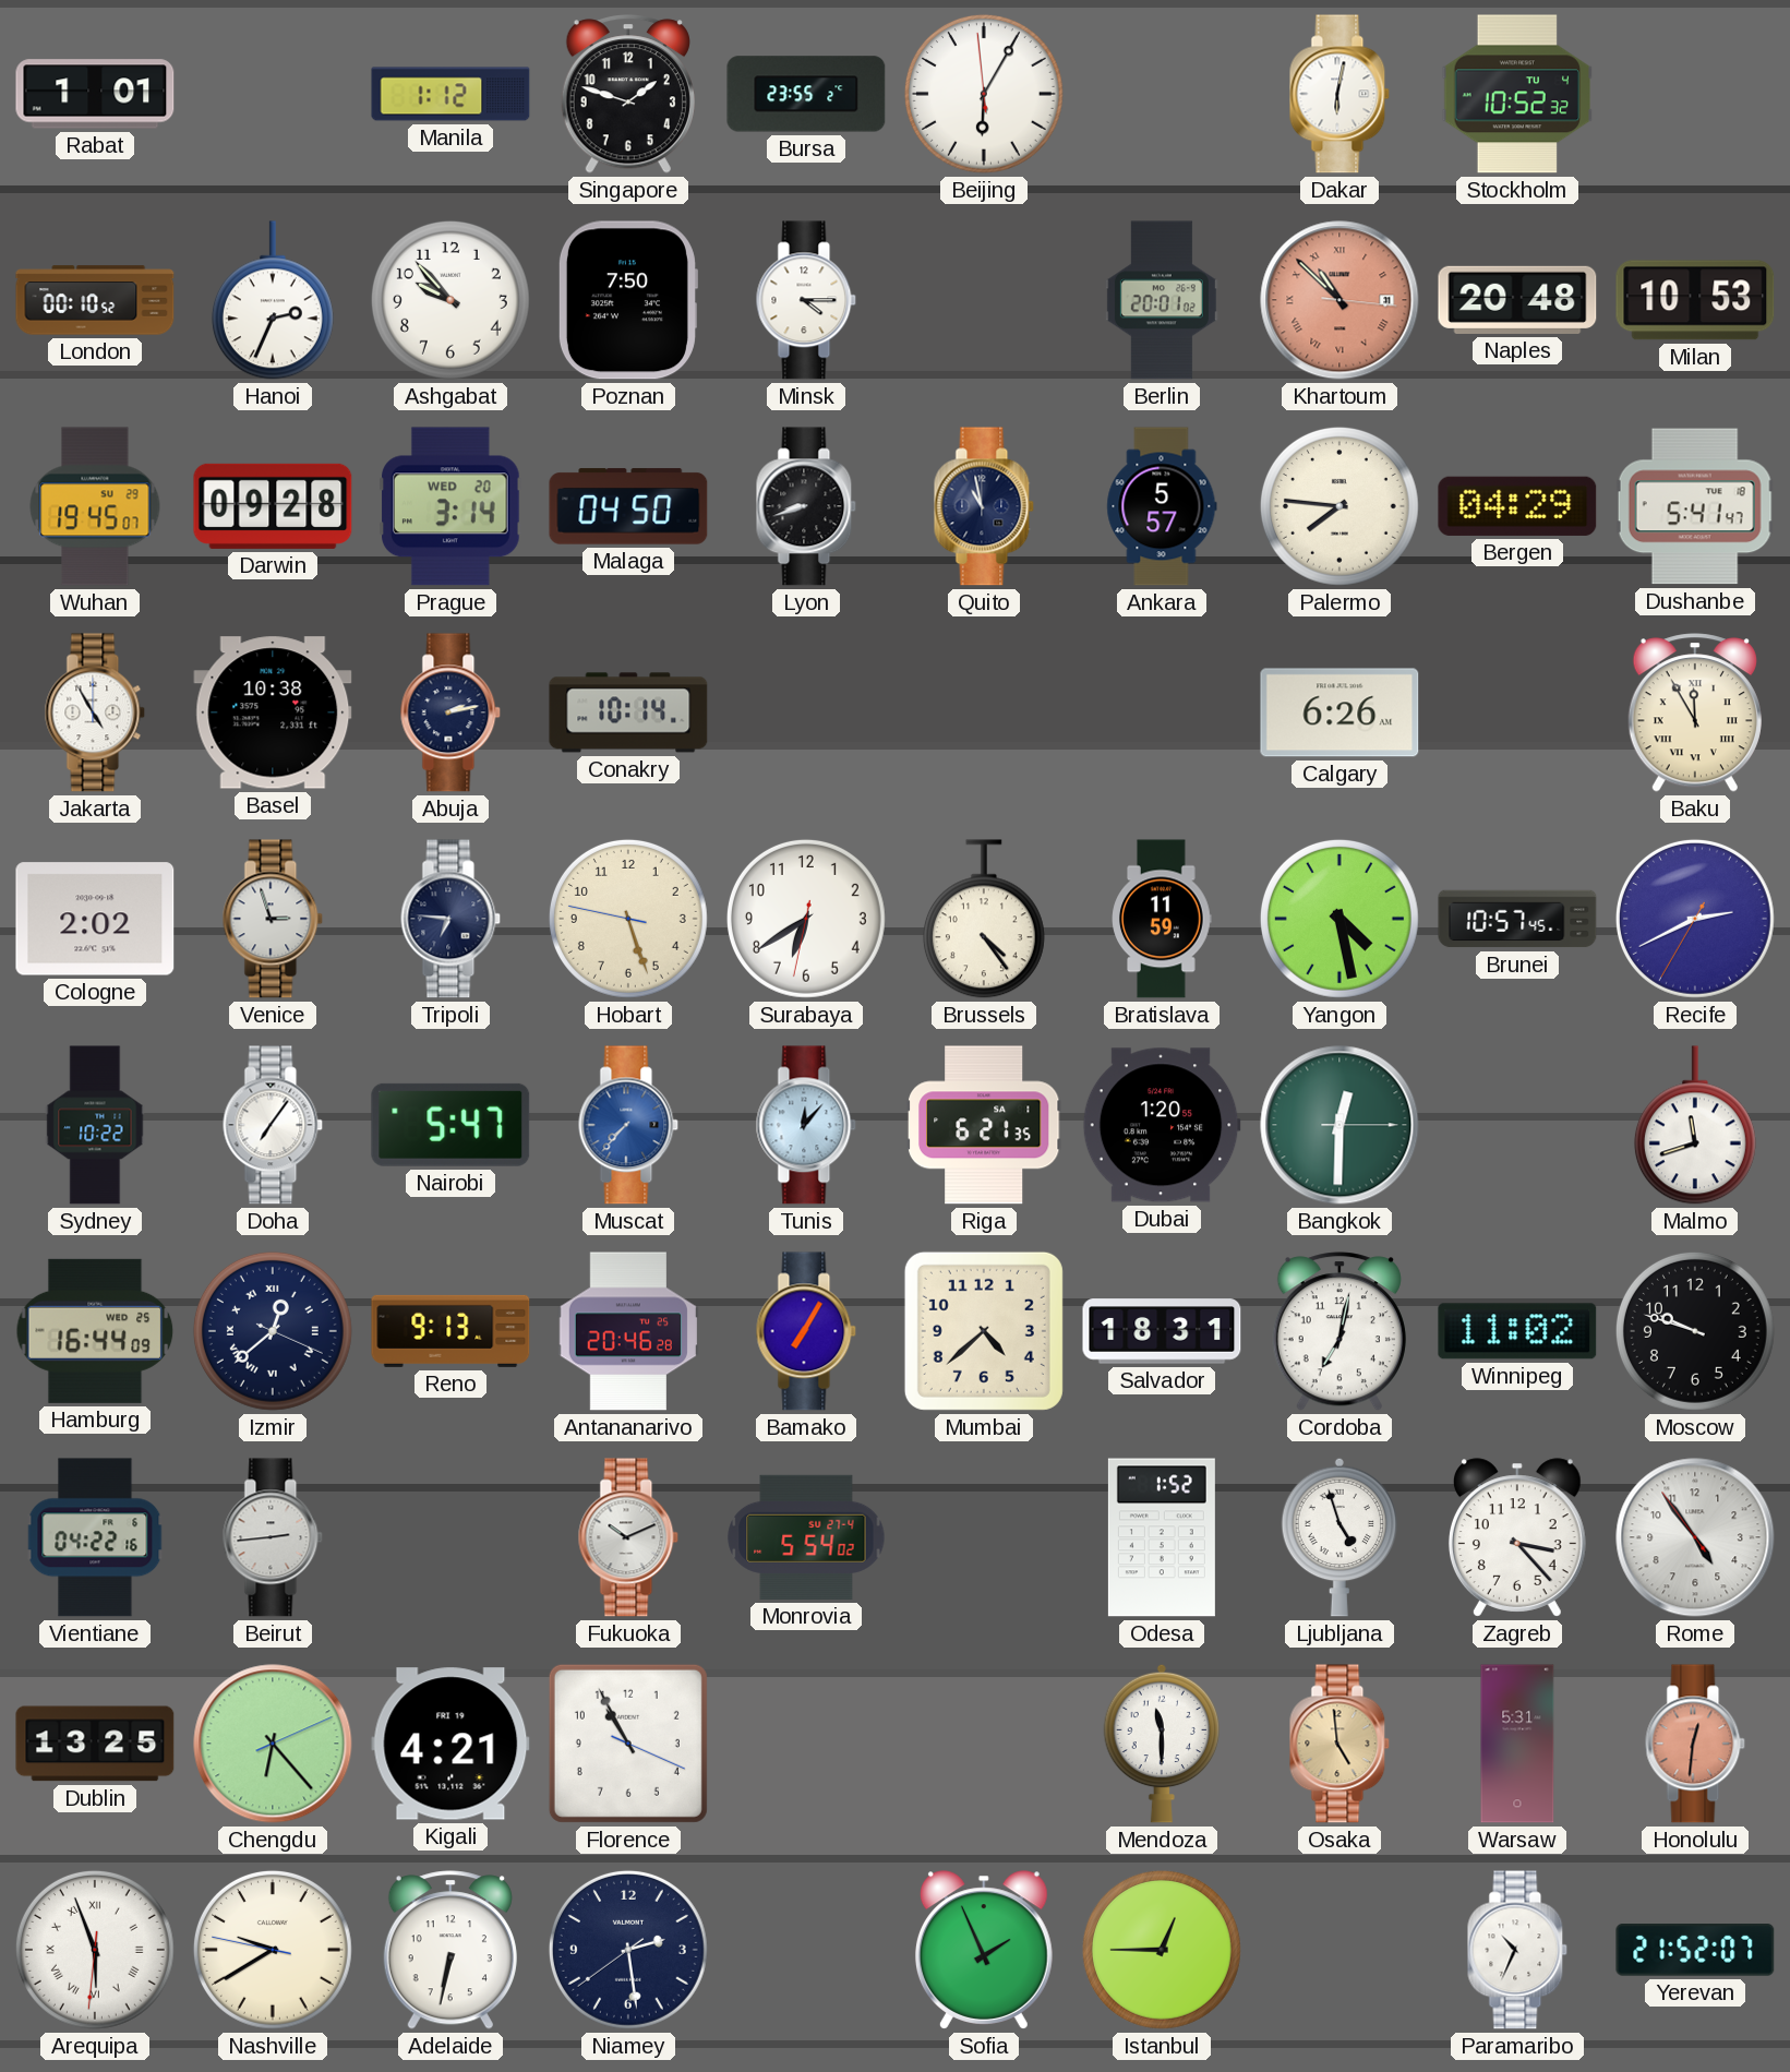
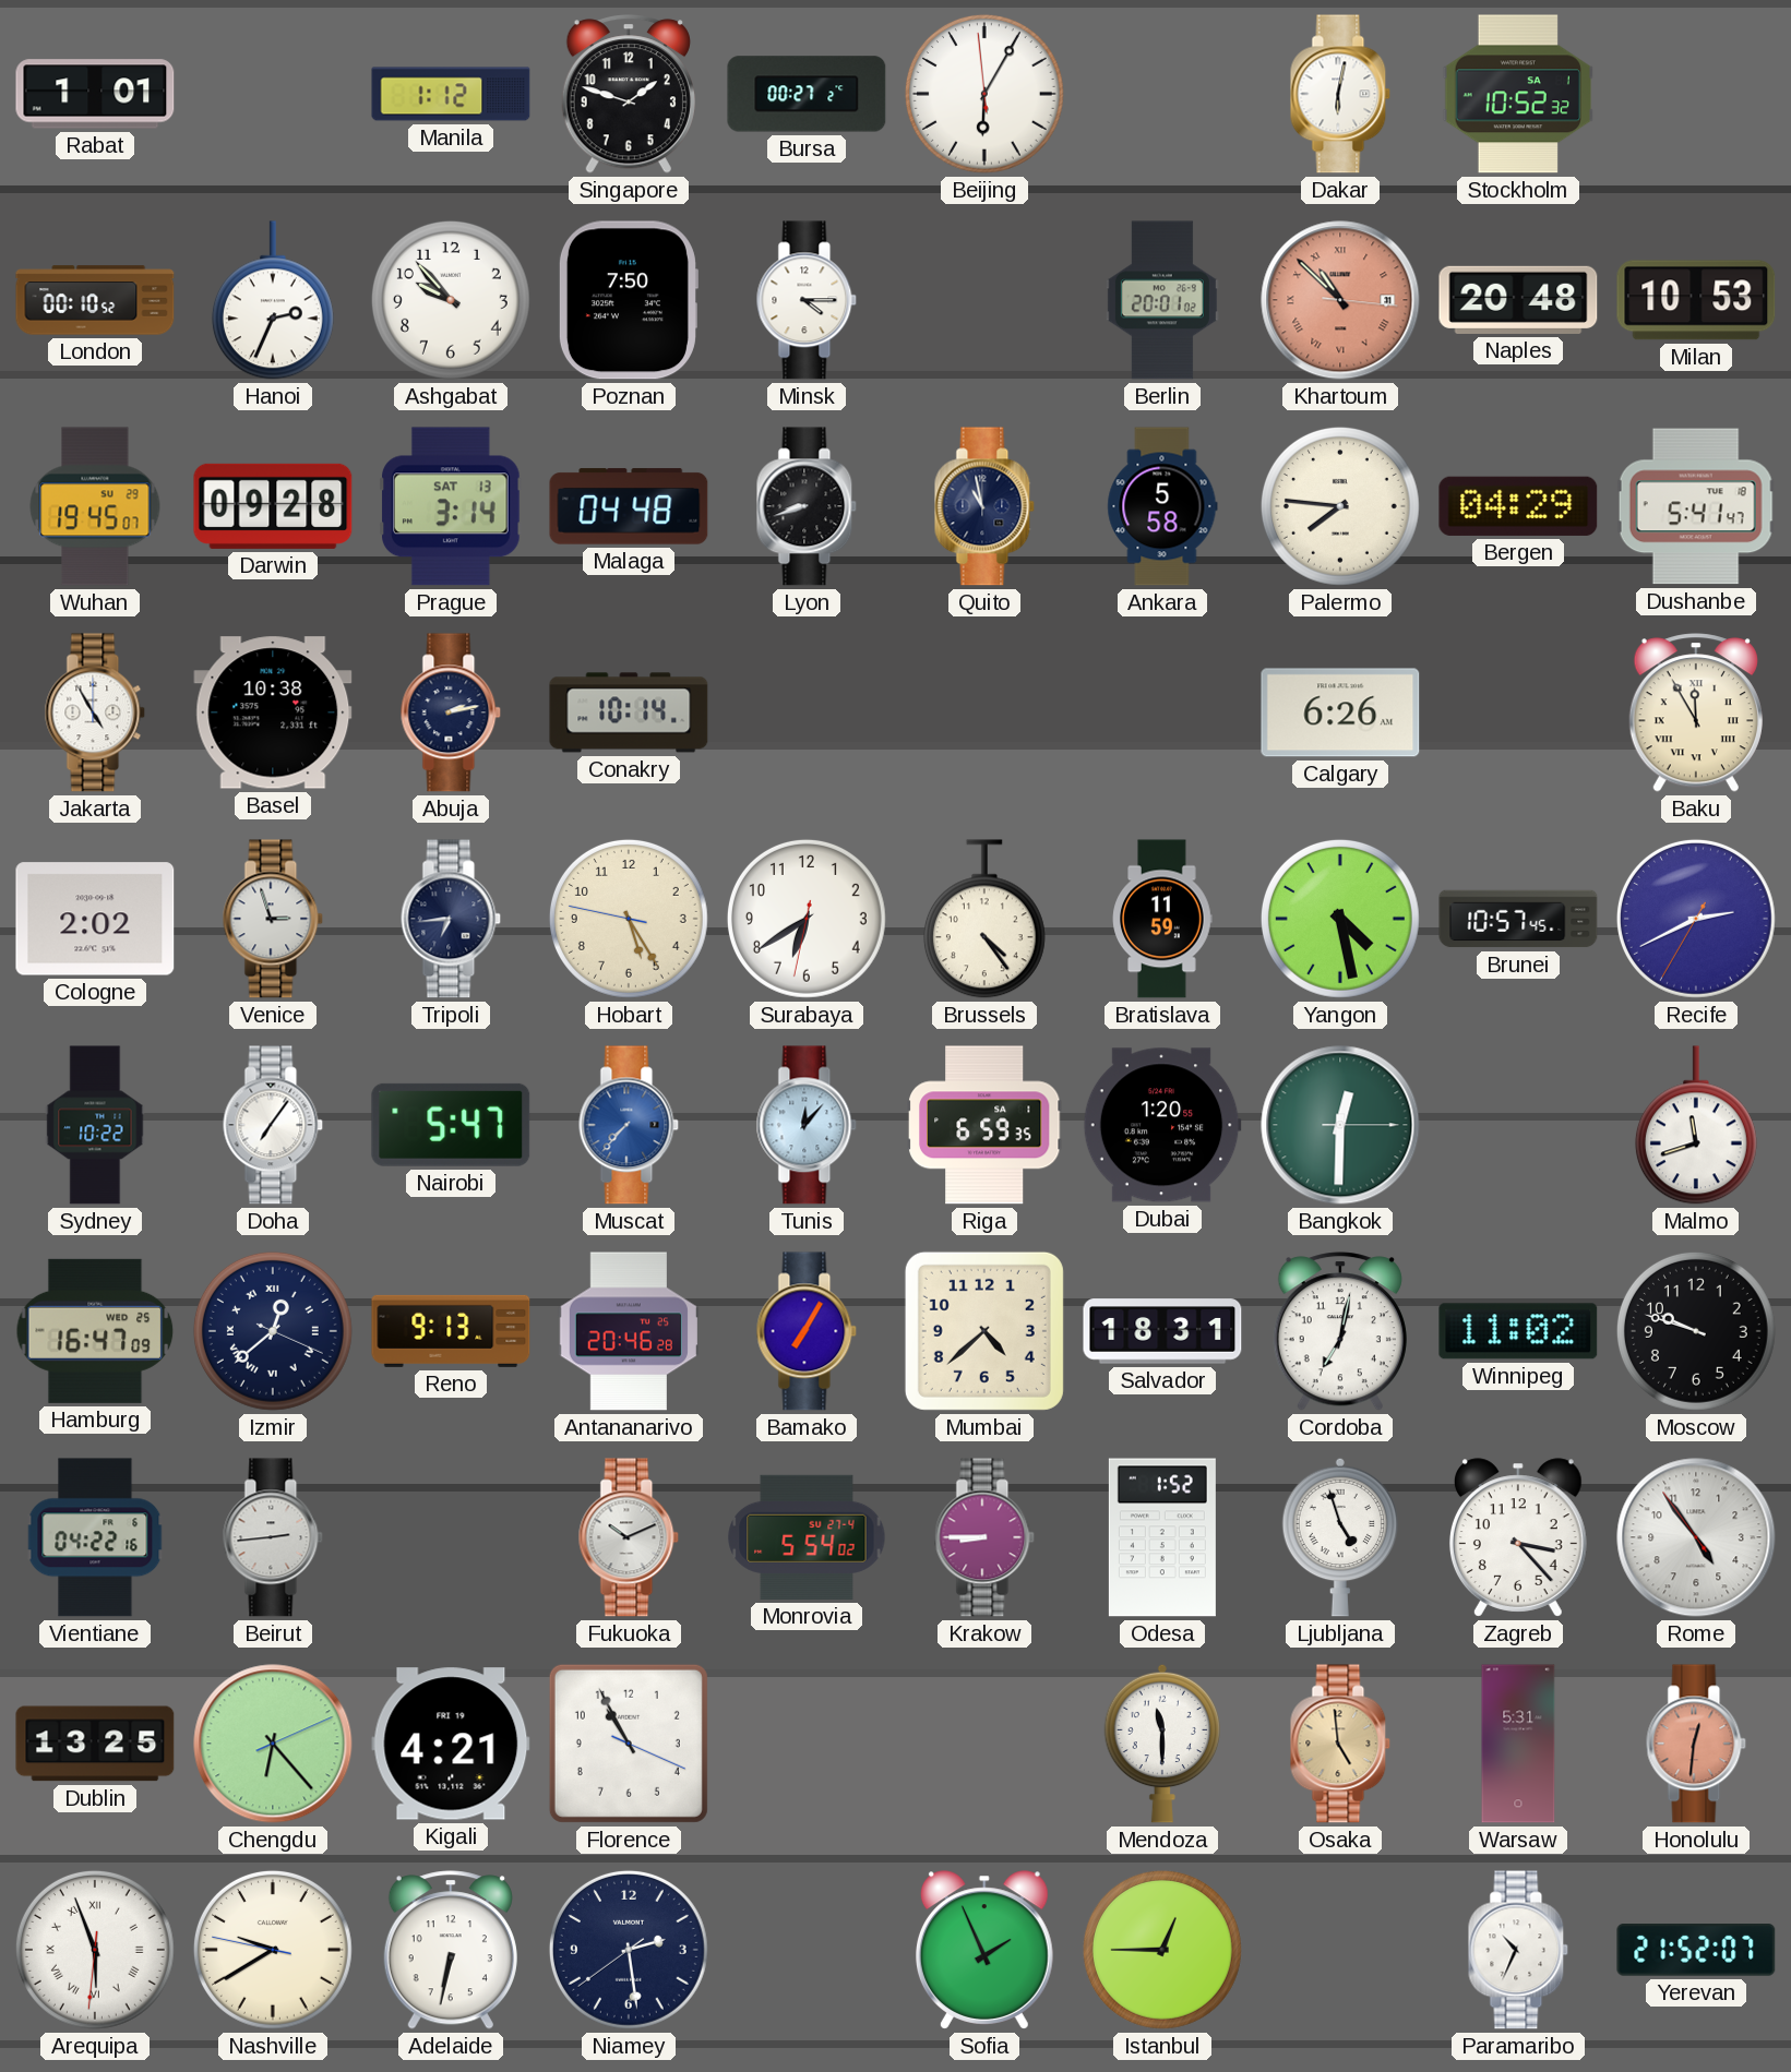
Bursa: 23:55 -> 00:27 (807, 94)
Stockholm date: TU 4 -> SA 1 (1517, 94)
Prague date: WED 20 -> SAT 13 (452, 506)
Malaga: 04:50 -> 04:48 (629, 506)
Ankara: 5:57 -> 5:58 (1162, 506)
Tripoli: 6:46 -> 6:44 (451, 919)
Hobart: 5:26 -> 5:24 (629, 919)
Riga: 6:21 -> 6:59 (984, 1125)
Hamburg: 16:44 -> 16:47 (95, 1331)
Krakow: none -> 8:45 (984, 1537)
